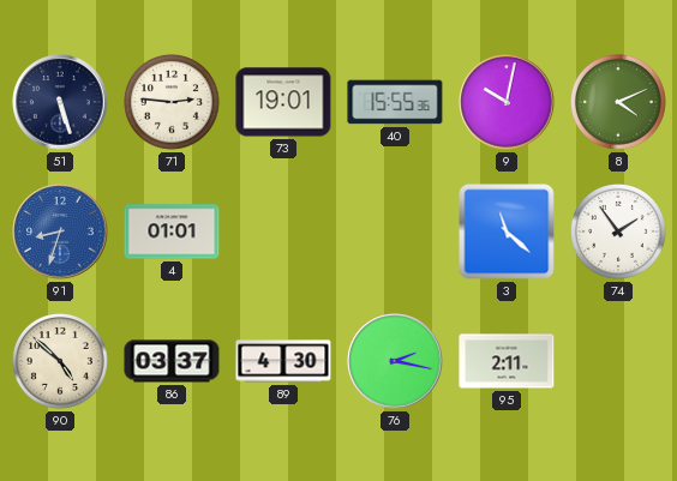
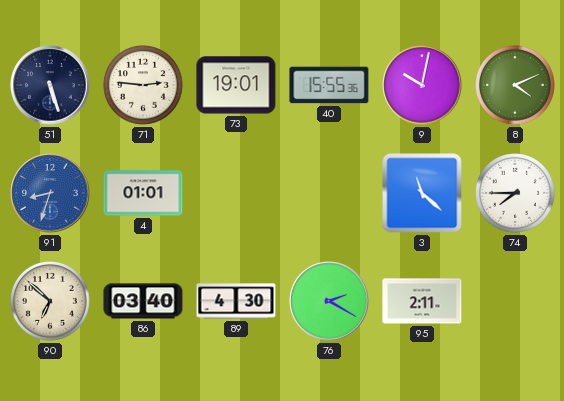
74: 1:54 -> 7:45 (516, 194)
90: 4:52 -> 6:52 (51, 302)
86: 03:37 -> 03:40 (143, 301)
76: 2:17 -> 2:20 (329, 301)
